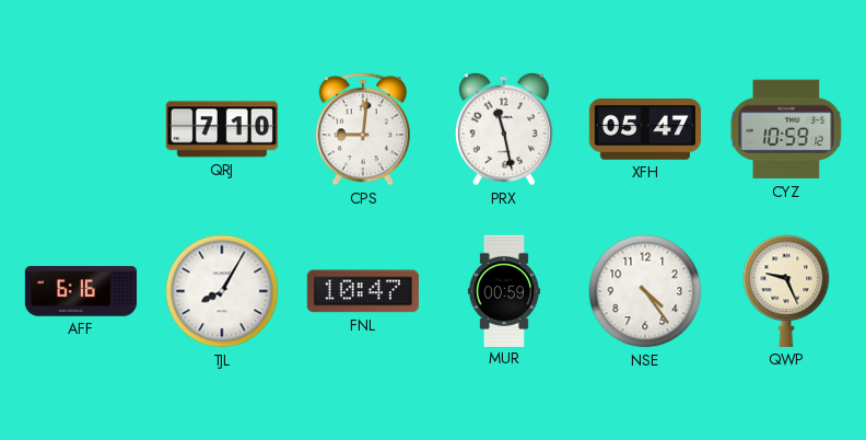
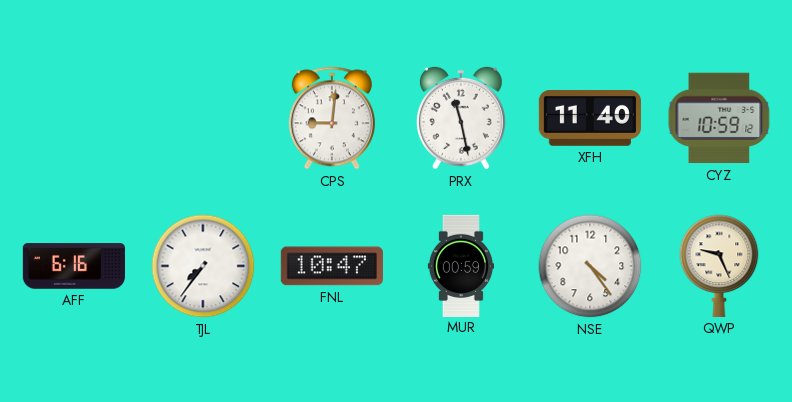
QRJ: 7:10 -> none (222, 129)
XFH: 05:47 -> 11:40 (590, 119)
TJL: 8:05 -> 7:36 (203, 266)
